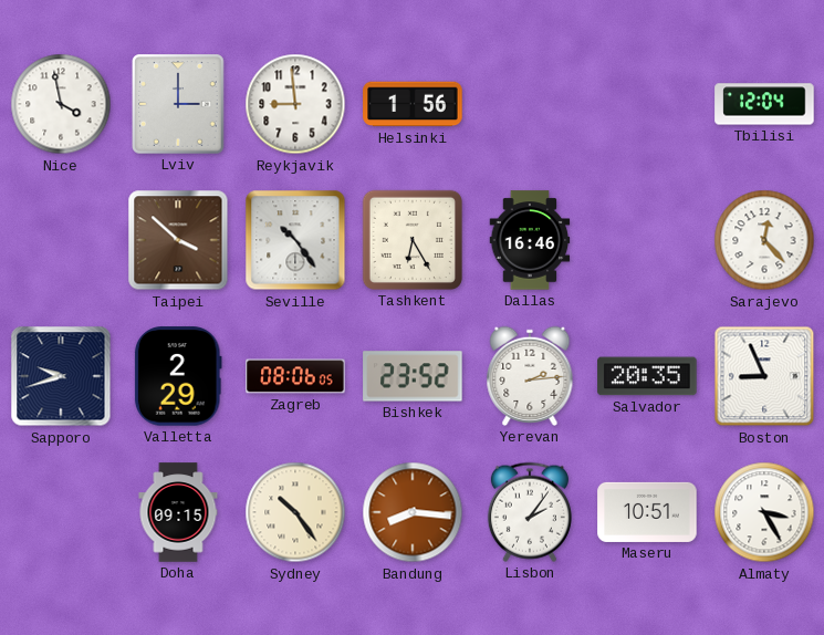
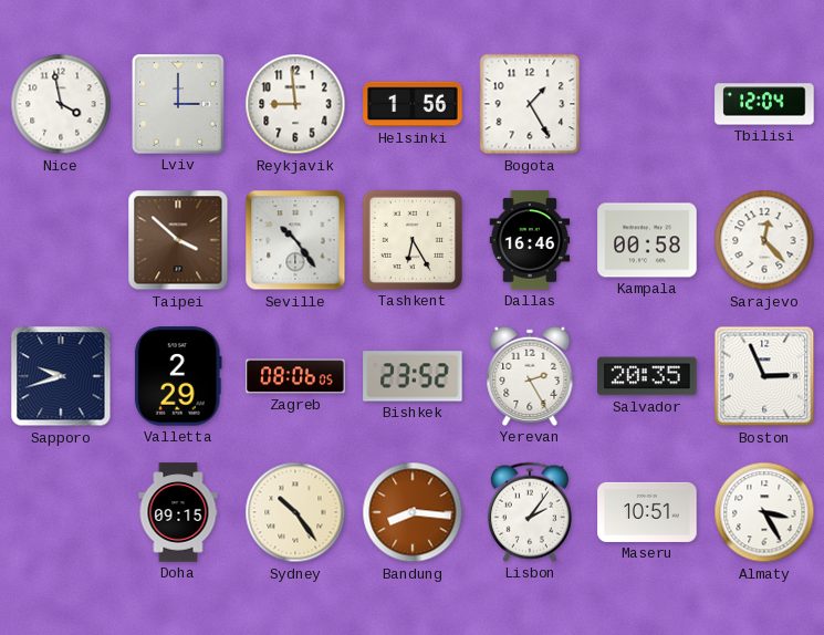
Bogota: none -> 1:25 (530, 104)
Kampala: none -> 00:58 (647, 240)
Yerevan: 2:14 -> 2:25 (530, 376)
Boston: 8:56 -> 2:56 (764, 376)
